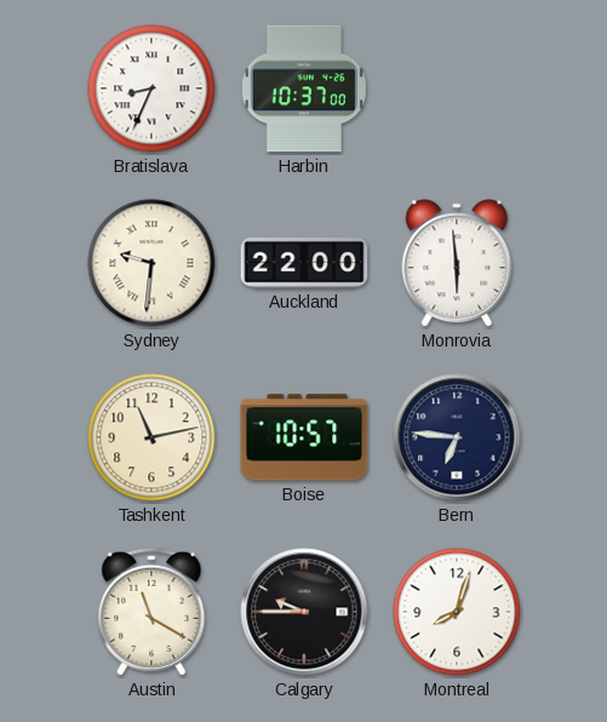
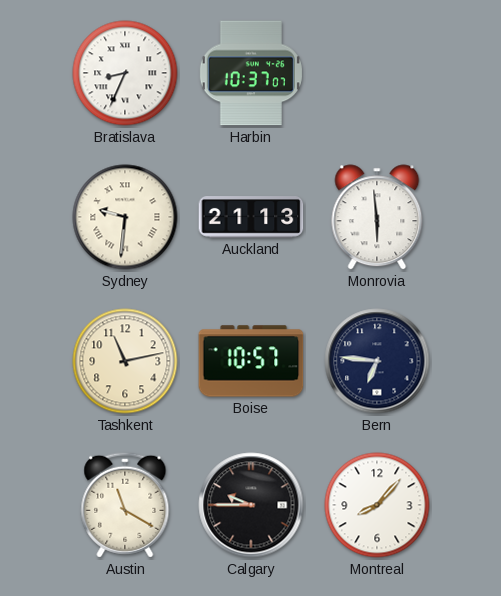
Harbin: 10:37:00 -> 10:37:07 (251, 73)
Auckland: 22:00 -> 21:13 (251, 217)
Montreal: 8:03 -> 8:07 (377, 505)
